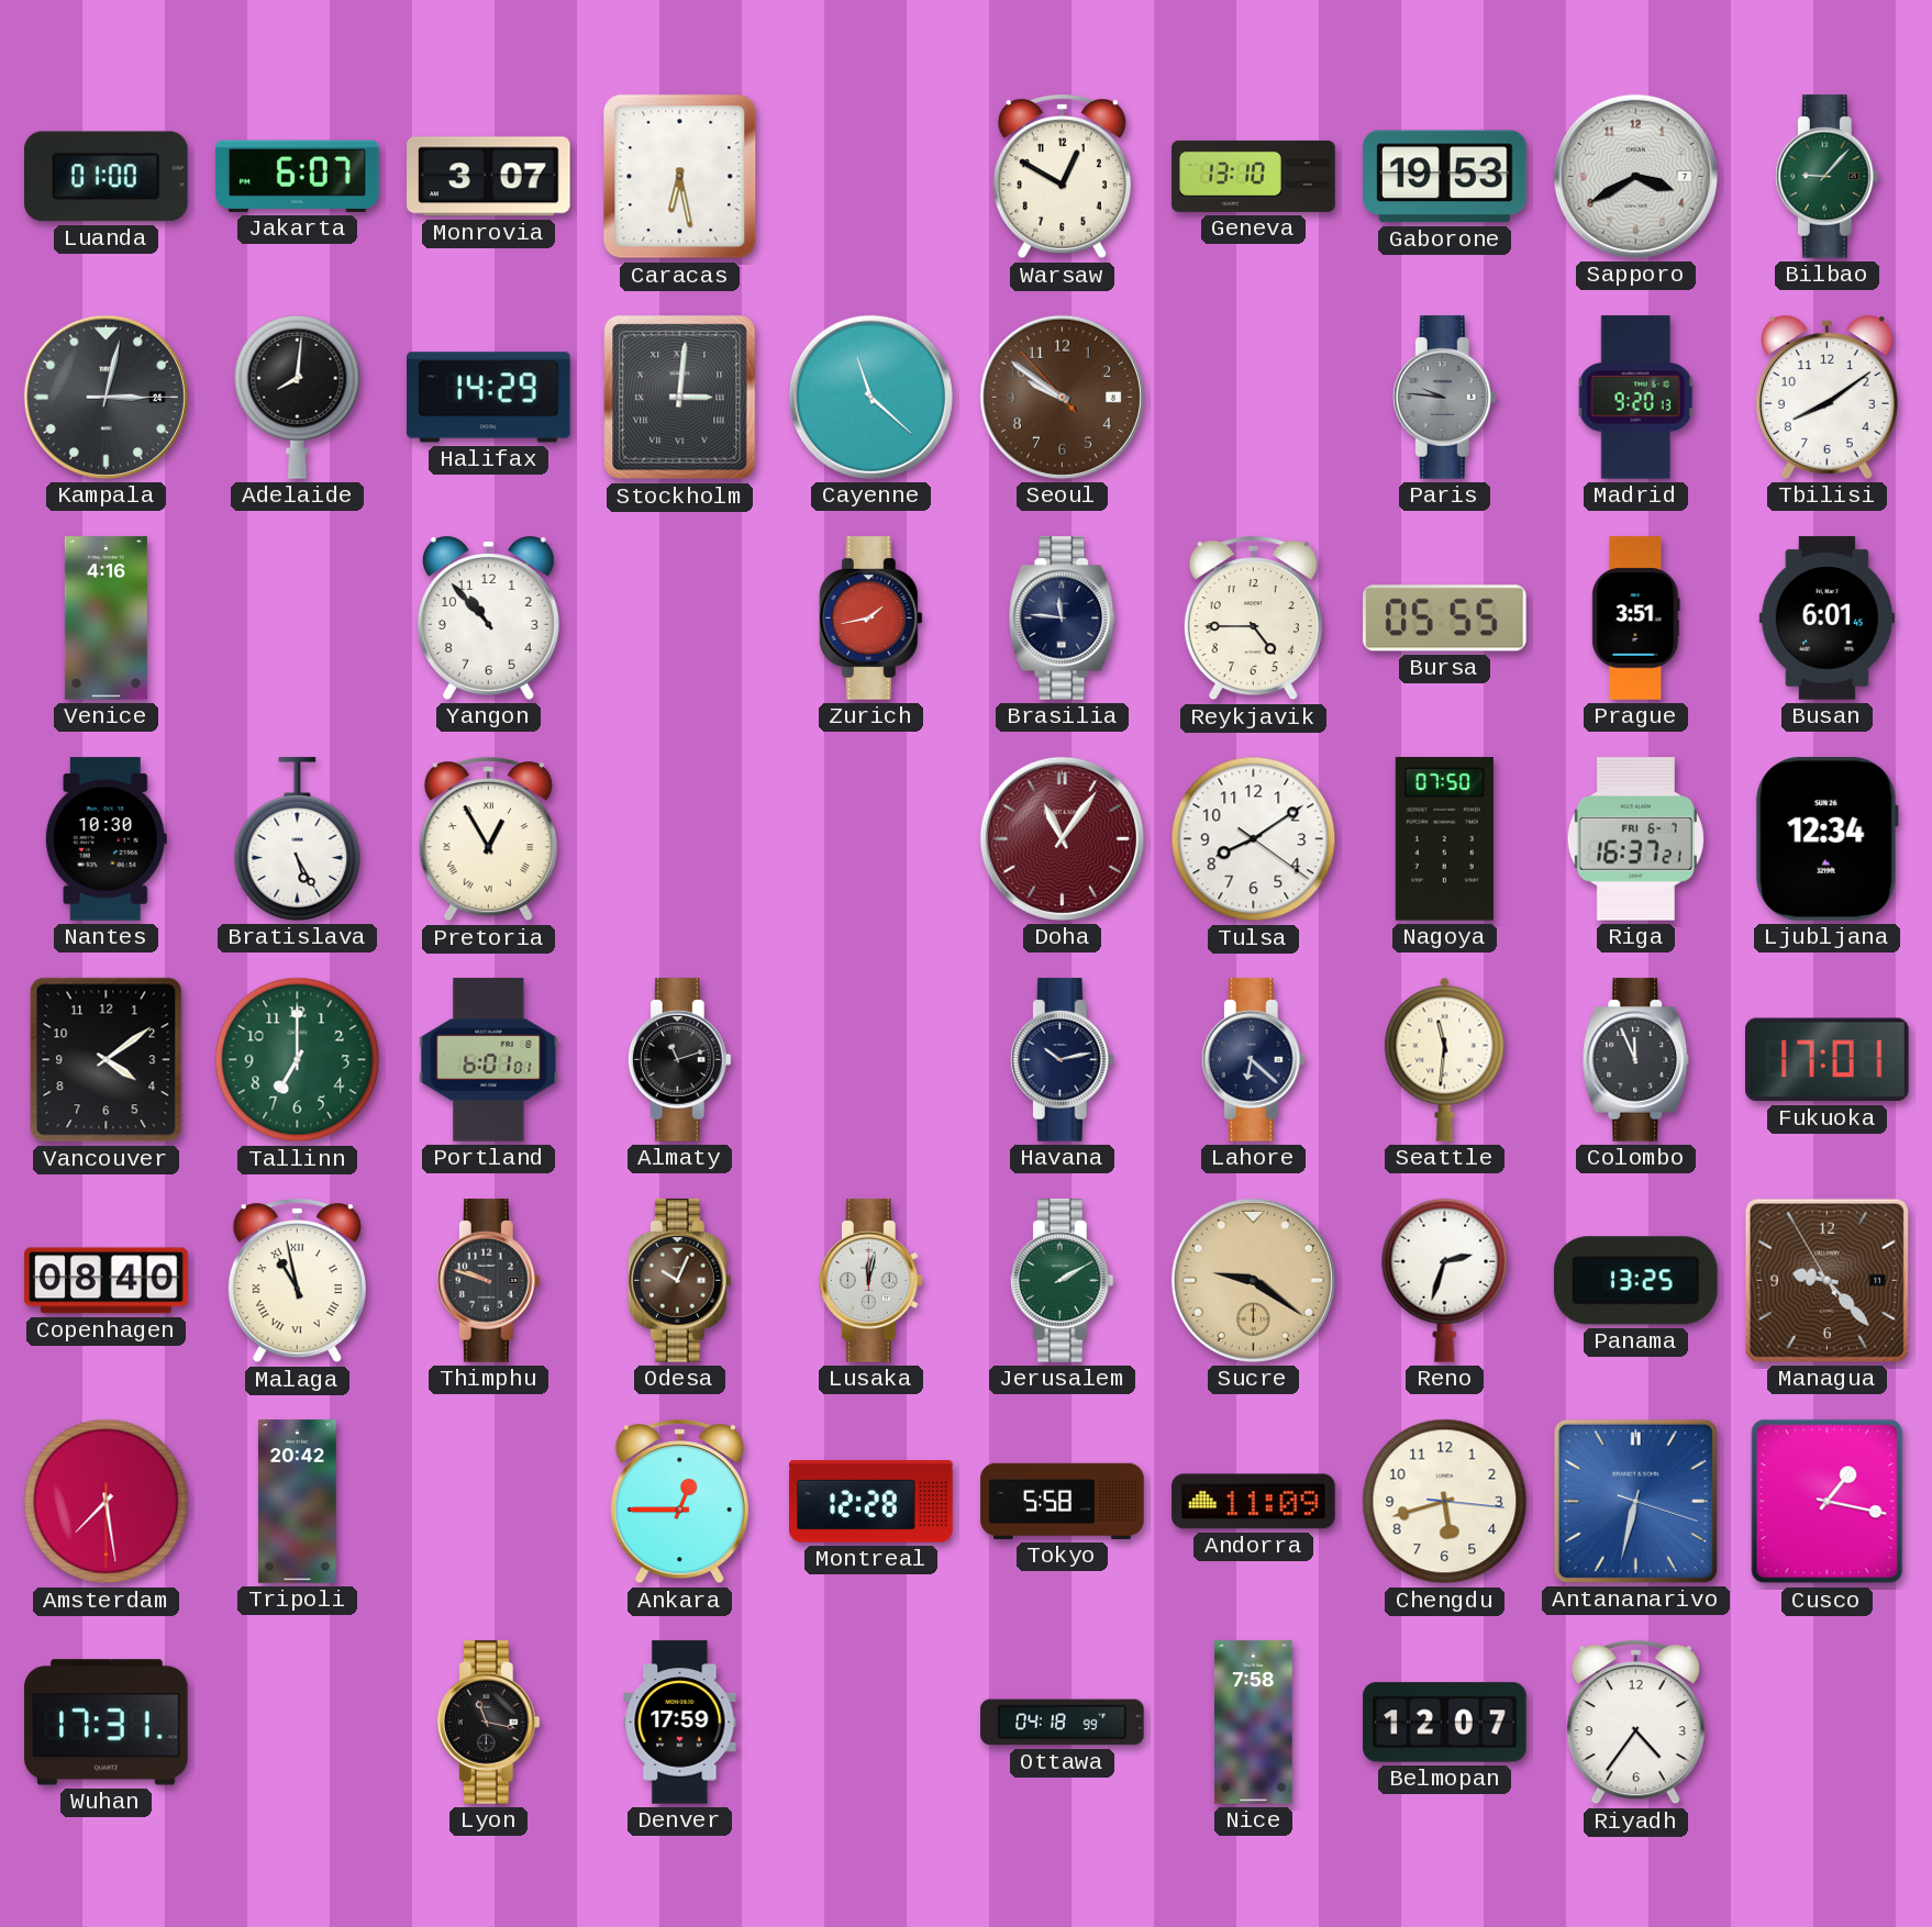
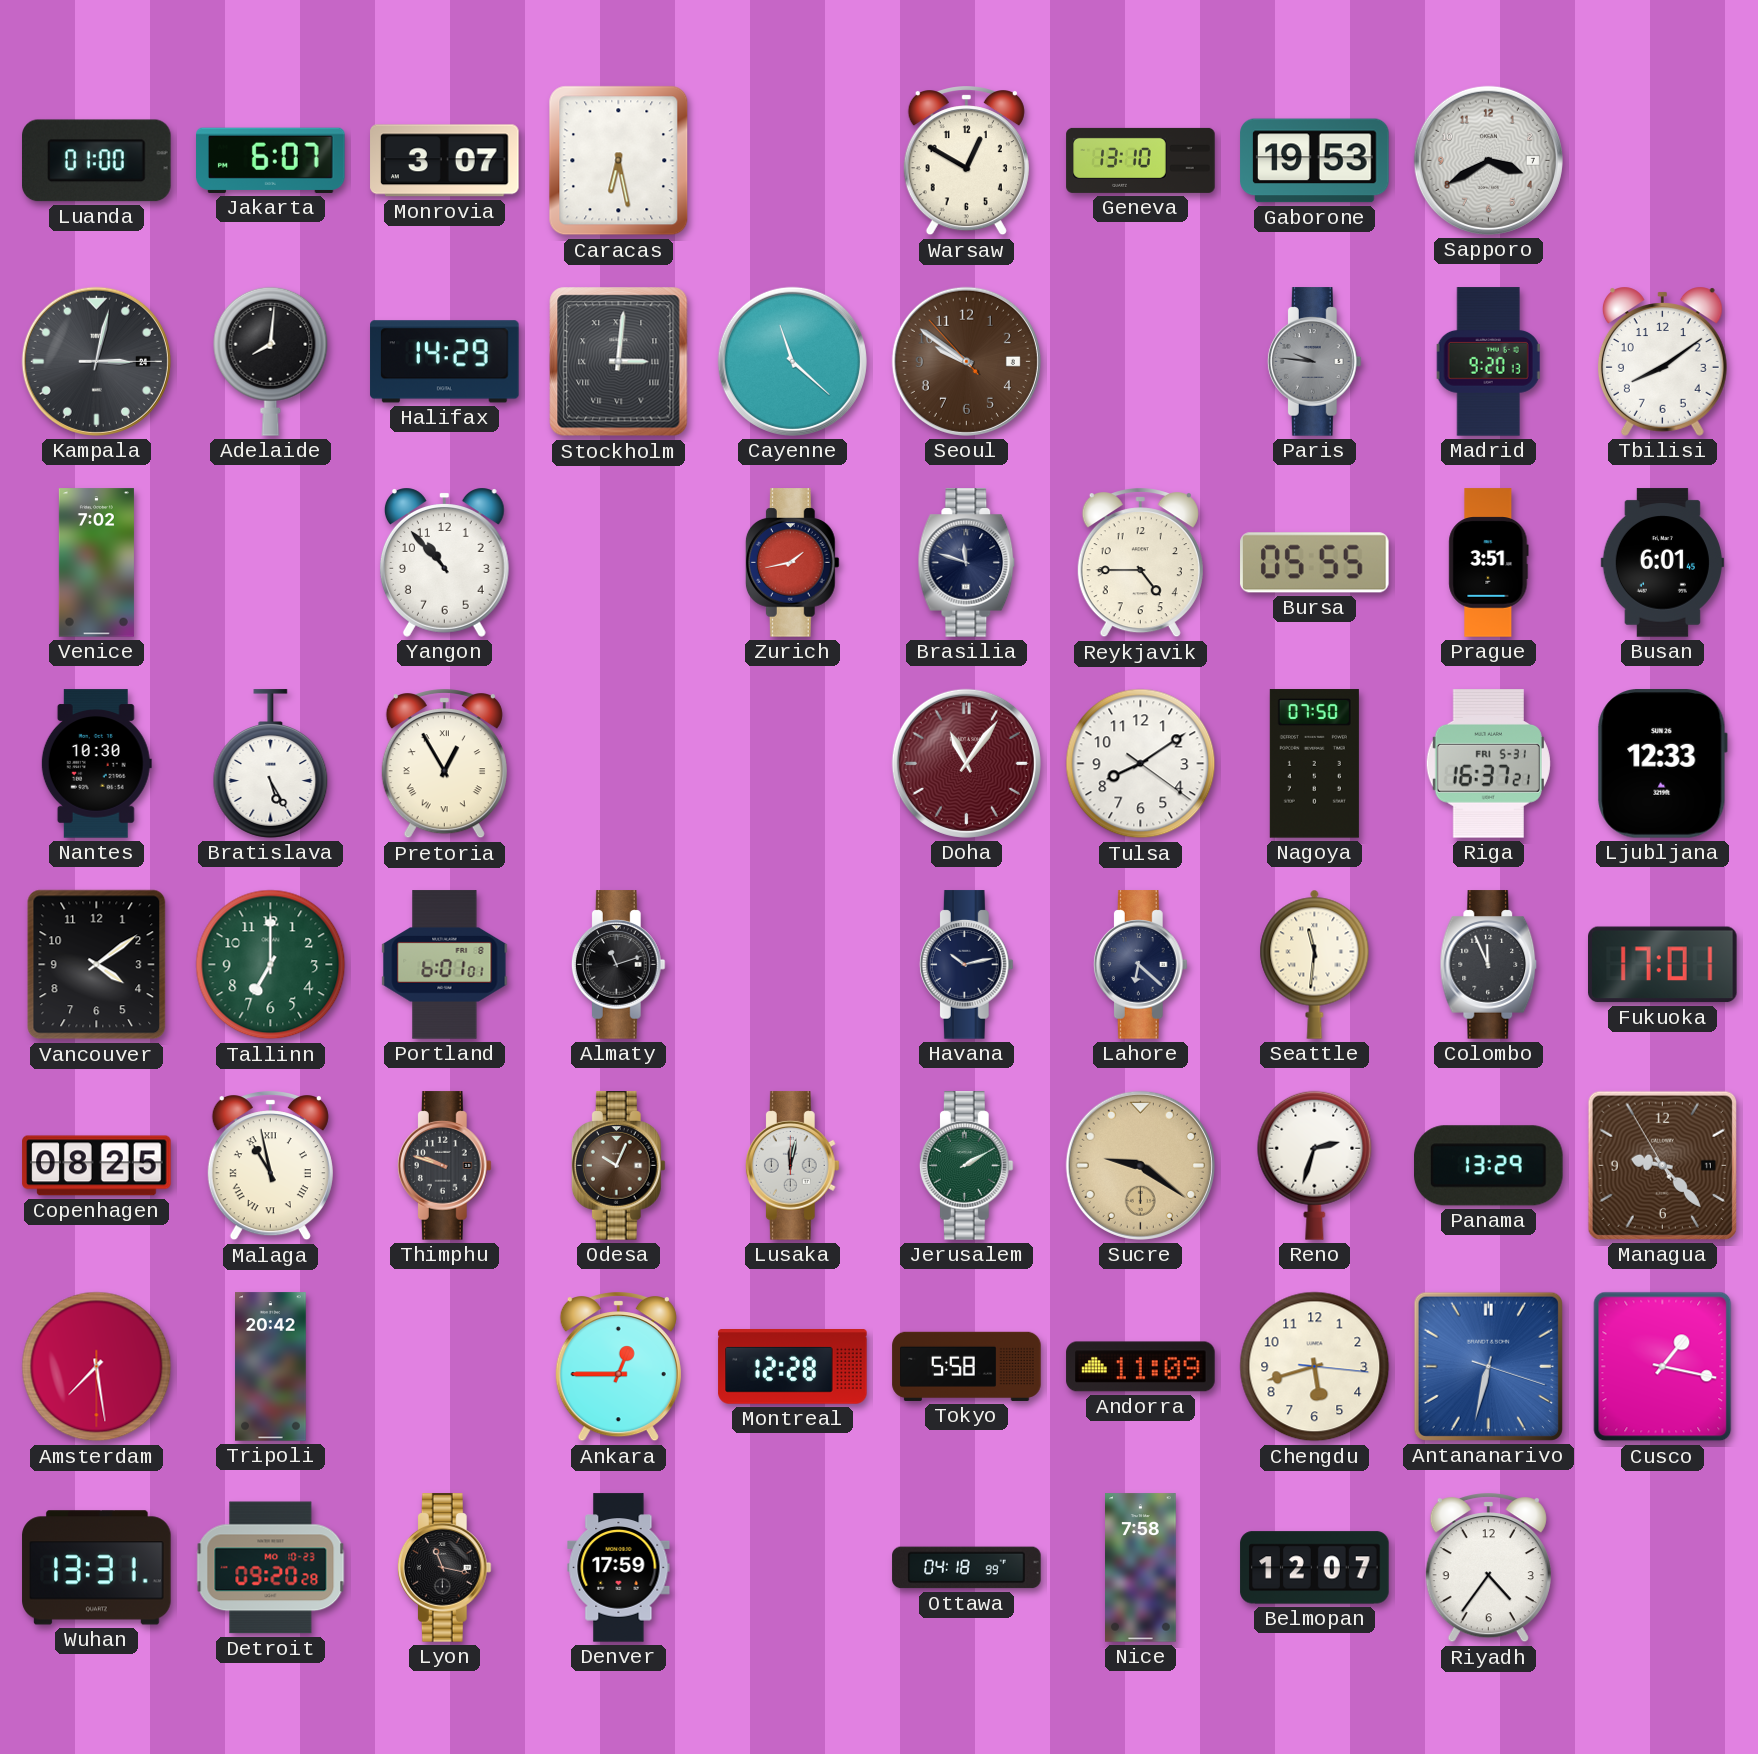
Bilbao: 9:07 -> none (1826, 177)
Venice: 4:16 -> 7:02 (96, 563)
Brasilia: 11:46 -> 11:48 (967, 563)
Riga date: FRI 6-7 -> FRI 5-31 (1488, 764)
Ljubljana: 12:34 -> 12:33 (1662, 764)
Copenhagen: 08:40 -> 08:25 (97, 1166)
Panama: 13:25 -> 13:29 (1489, 1166)
Wuhan: 17:31 -> 13:31 (97, 1568)
Detroit: none -> 09:20 (271, 1568)
